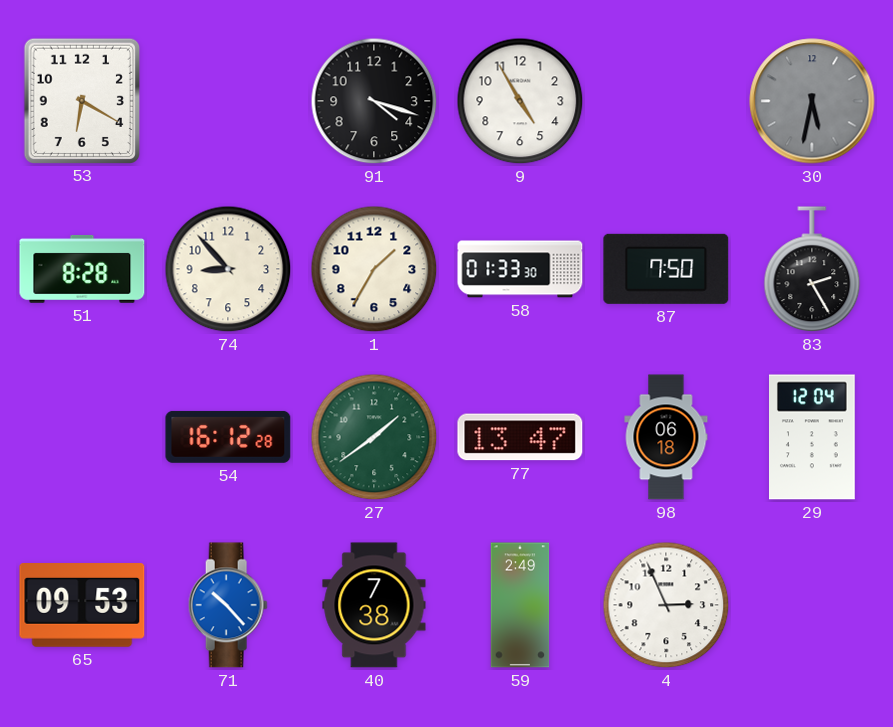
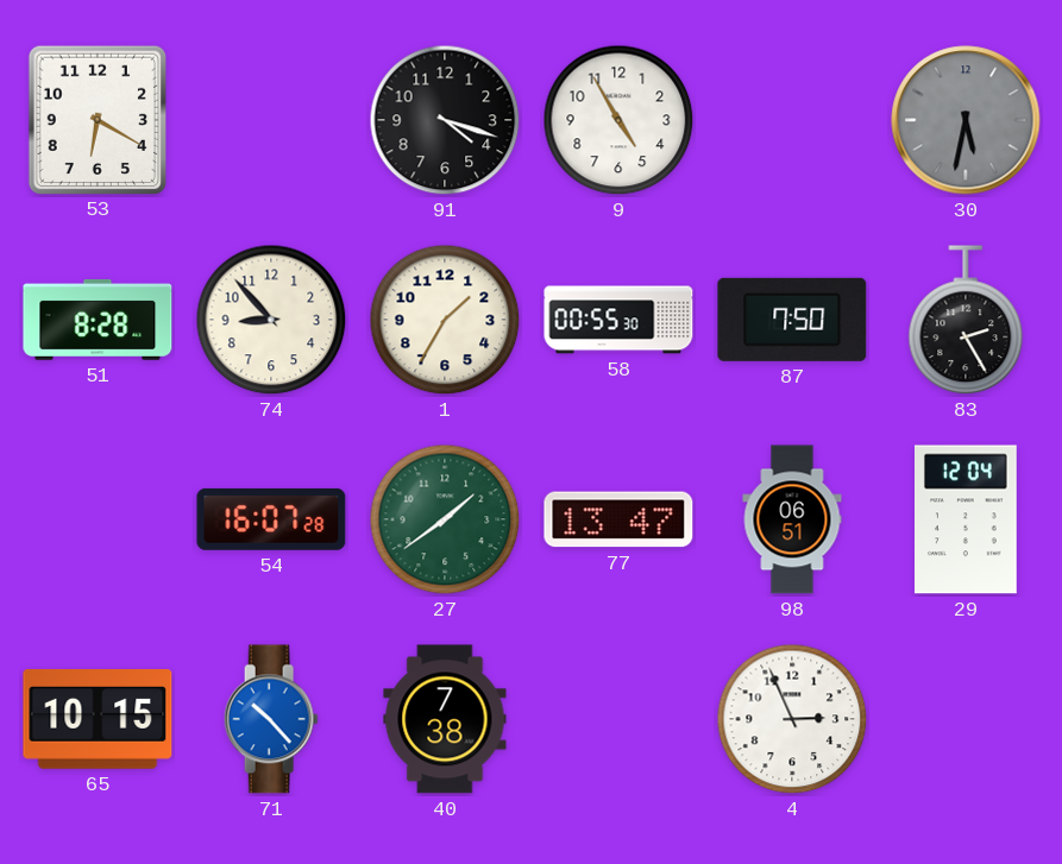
58: 01:33 -> 00:55 (618, 320)
54: 16:12 -> 16:07 (271, 519)
98: 06:18 -> 06:51 (792, 519)
65: 09:53 -> 10:15 (98, 720)
59: 2:49 -> none (520, 605)
